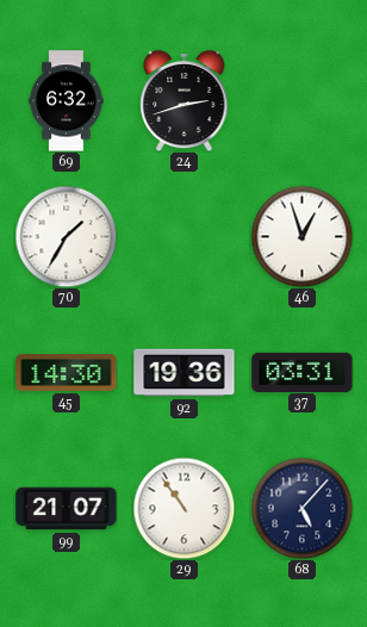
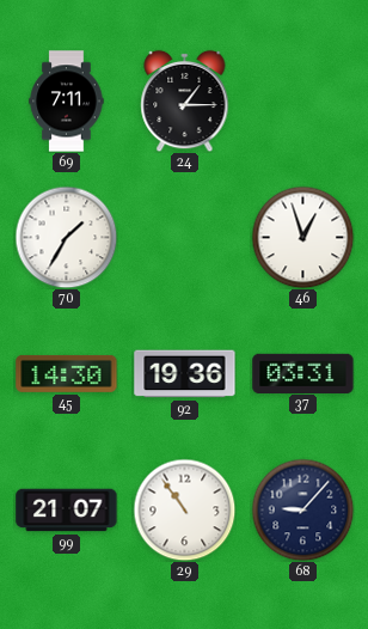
69: 6:32 -> 7:11 (67, 102)
24: 2:42 -> 1:15 (185, 100)
68: 5:07 -> 9:07 (302, 509)
